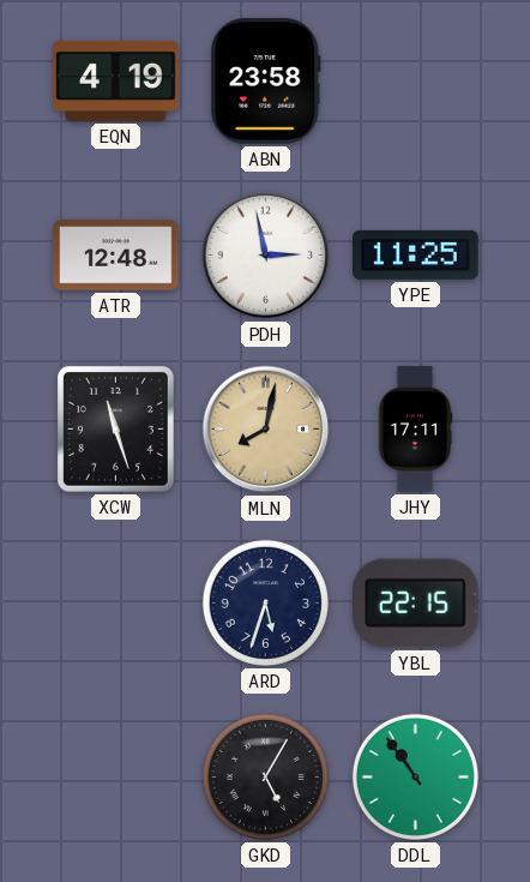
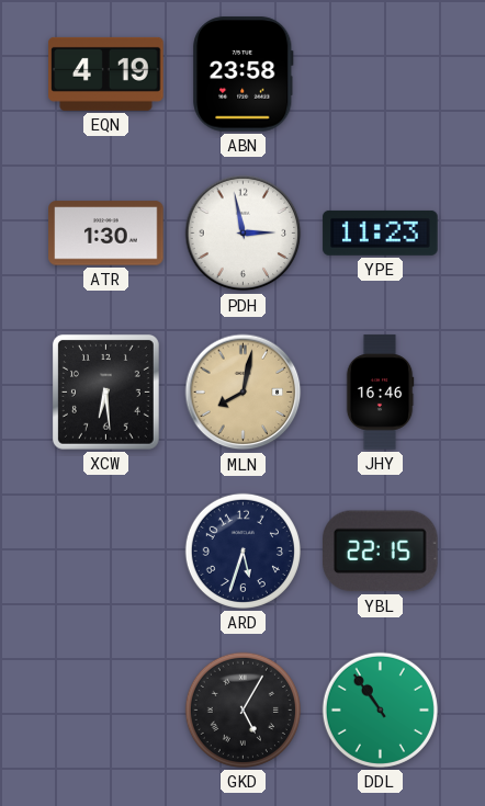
ATR: 12:48 -> 1:30 (106, 234)
YPE: 11:25 -> 11:23 (381, 232)
XCW: 11:27 -> 6:29 (105, 391)
JHY: 17:11 -> 16:46 (380, 393)
